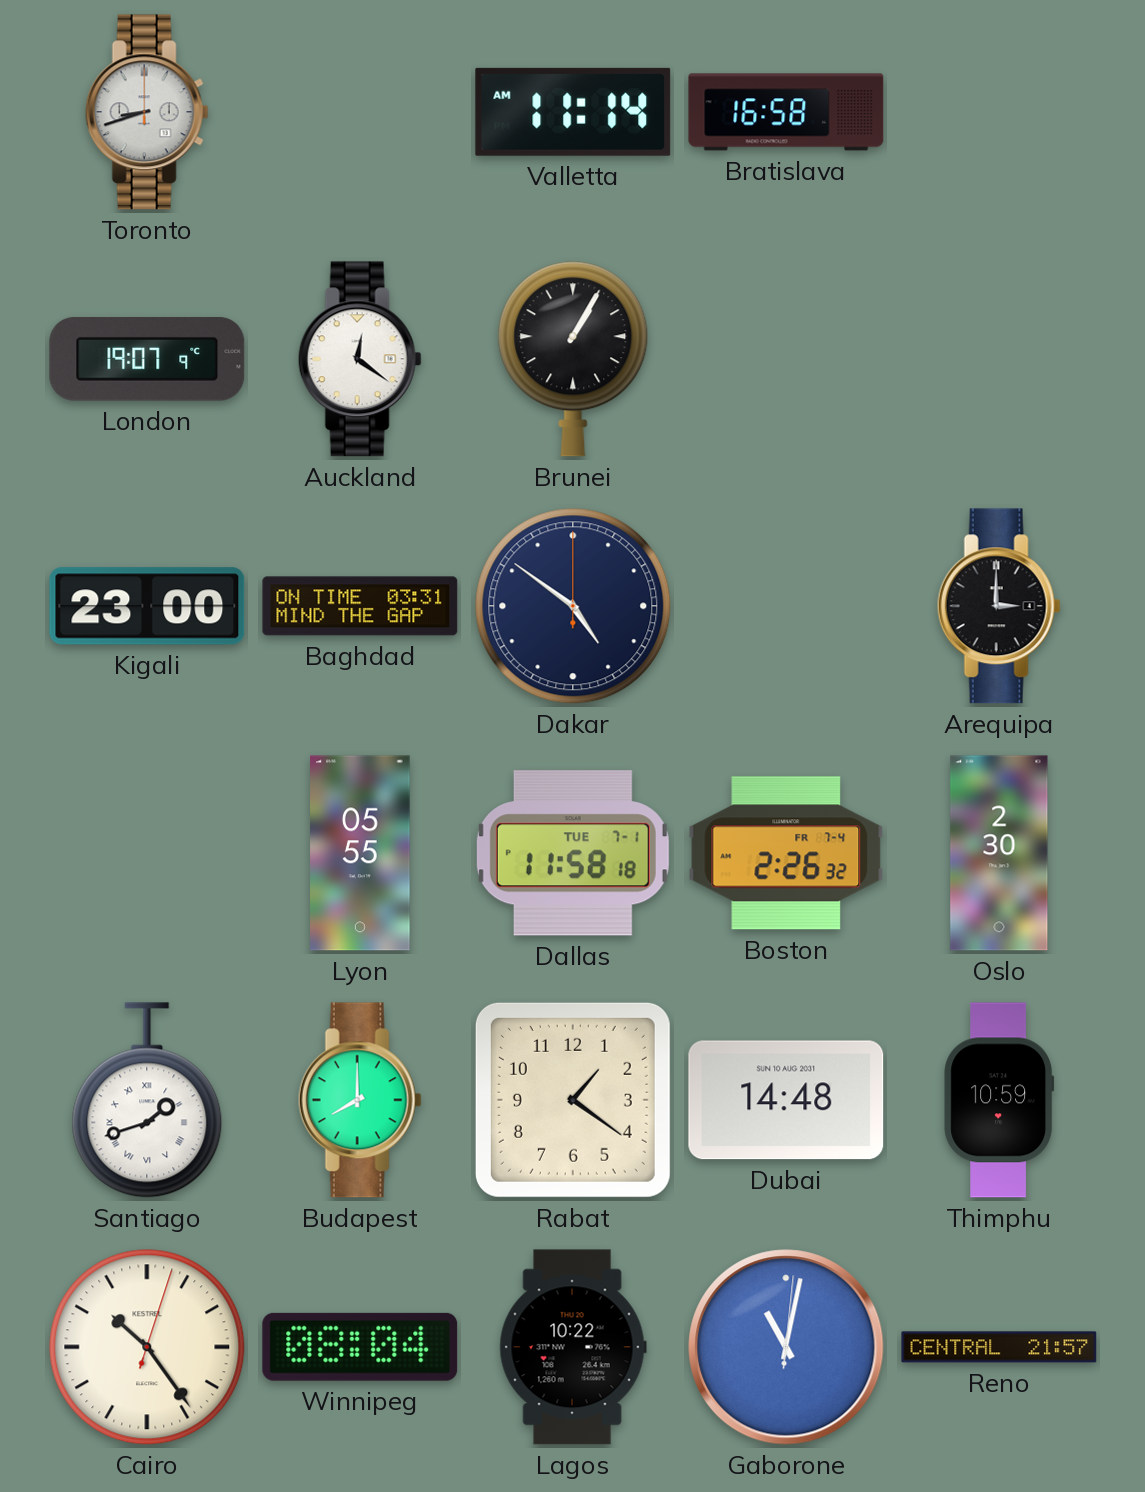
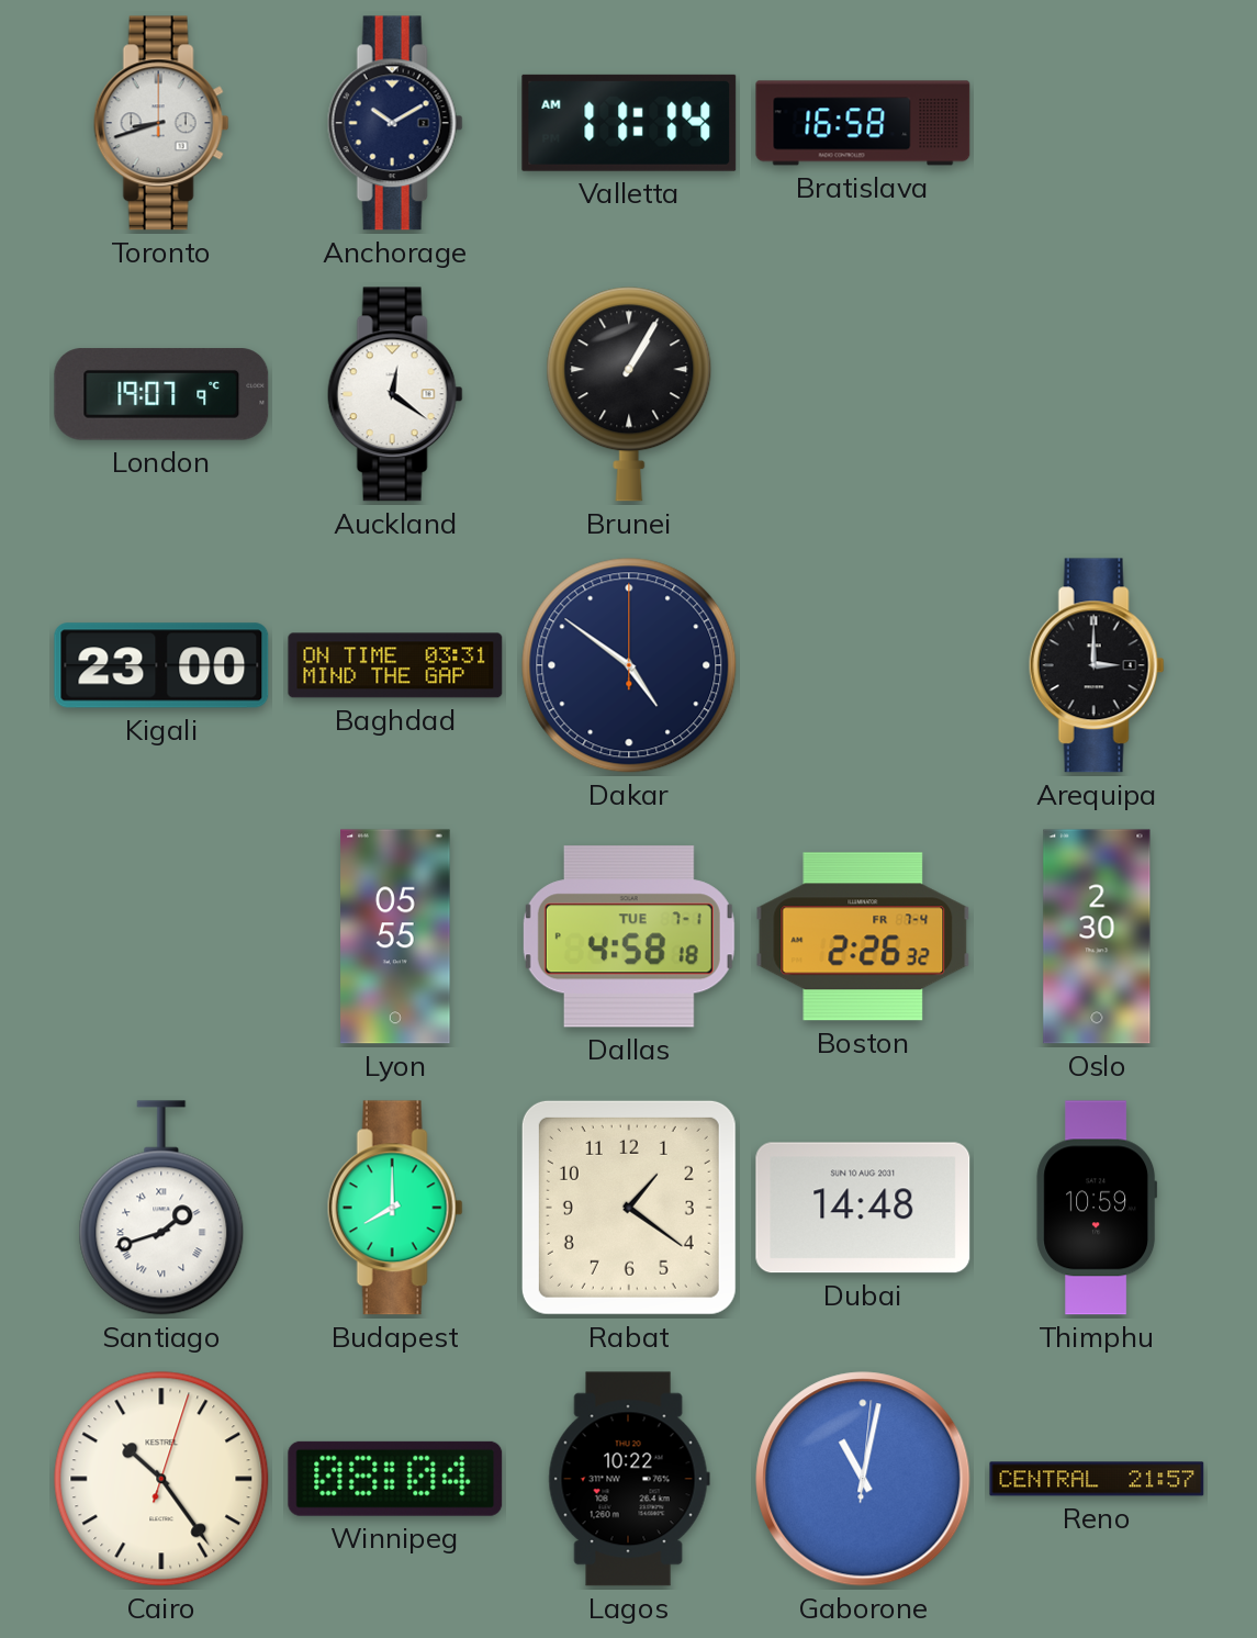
Anchorage: none -> 10:10 (395, 123)
Dallas: 11:58 -> 4:58 (629, 936)
